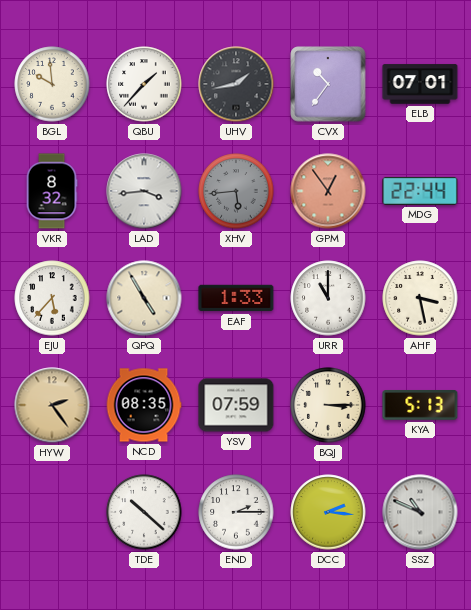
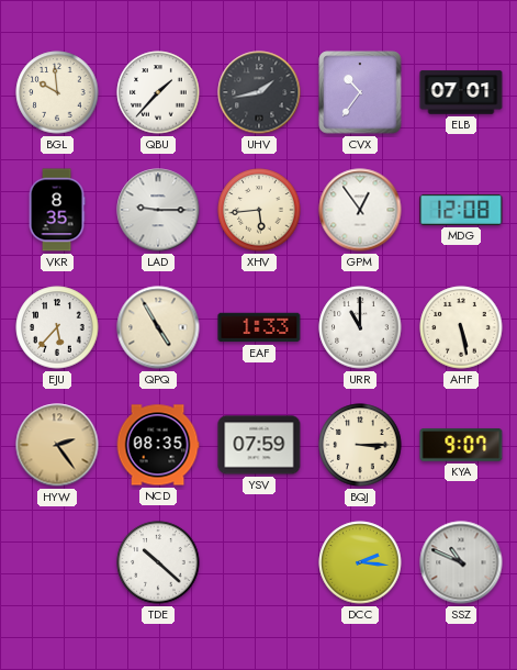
VKR: 8:32 -> 8:35 (57, 210)
LAD: 3:44 -> 9:15 (158, 210)
XHV dial: grey -> cream (259, 210)
GPM dial: salmon -> white (360, 210)
MDG: 22:44 -> 12:08 (461, 210)
AHF: 3:28 -> 5:28 (461, 327)
KYA: 5:13 -> 9:07 (461, 446)
END: 2:15 -> none (236, 512)
